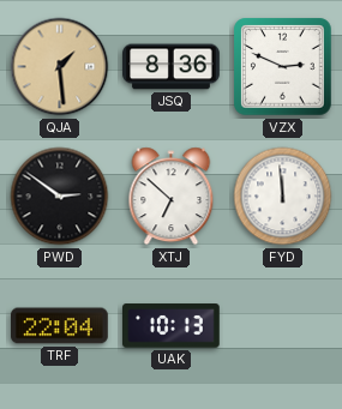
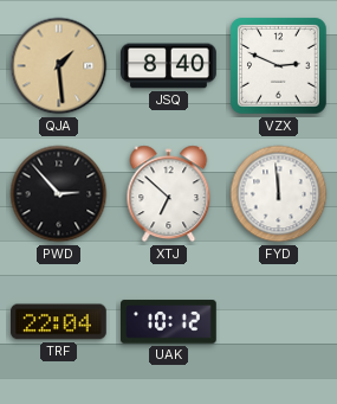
JSQ: 8:36 -> 8:40 (169, 66)
PWD: 2:51 -> 2:53 (59, 194)
UAK: 10:13 -> 10:12 (169, 322)
